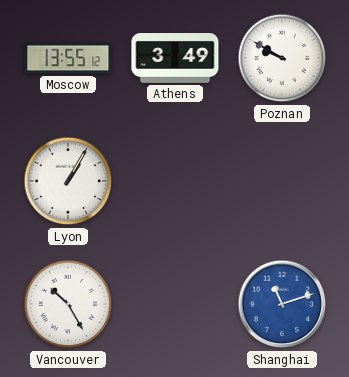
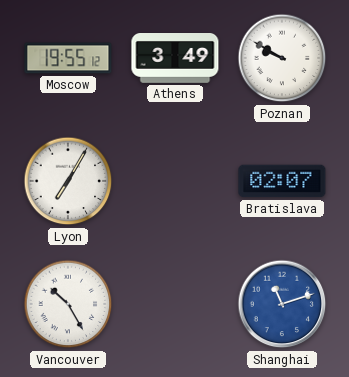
Moscow: 13:55 -> 19:55 (68, 58)
Lyon: 1:05 -> 7:05 (68, 181)
Bratislava: none -> 02:07 (282, 181)
